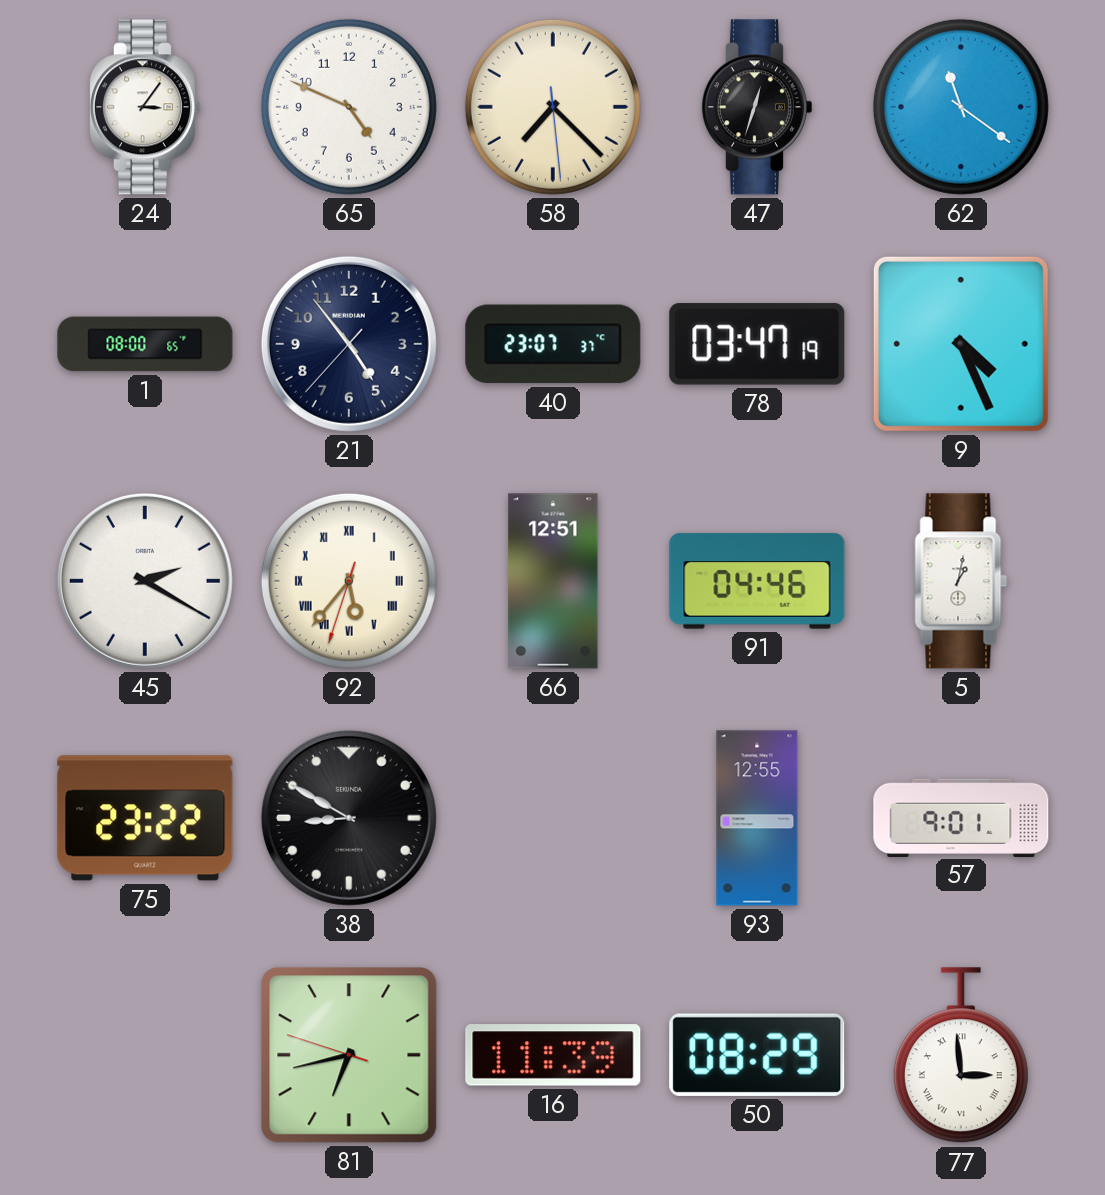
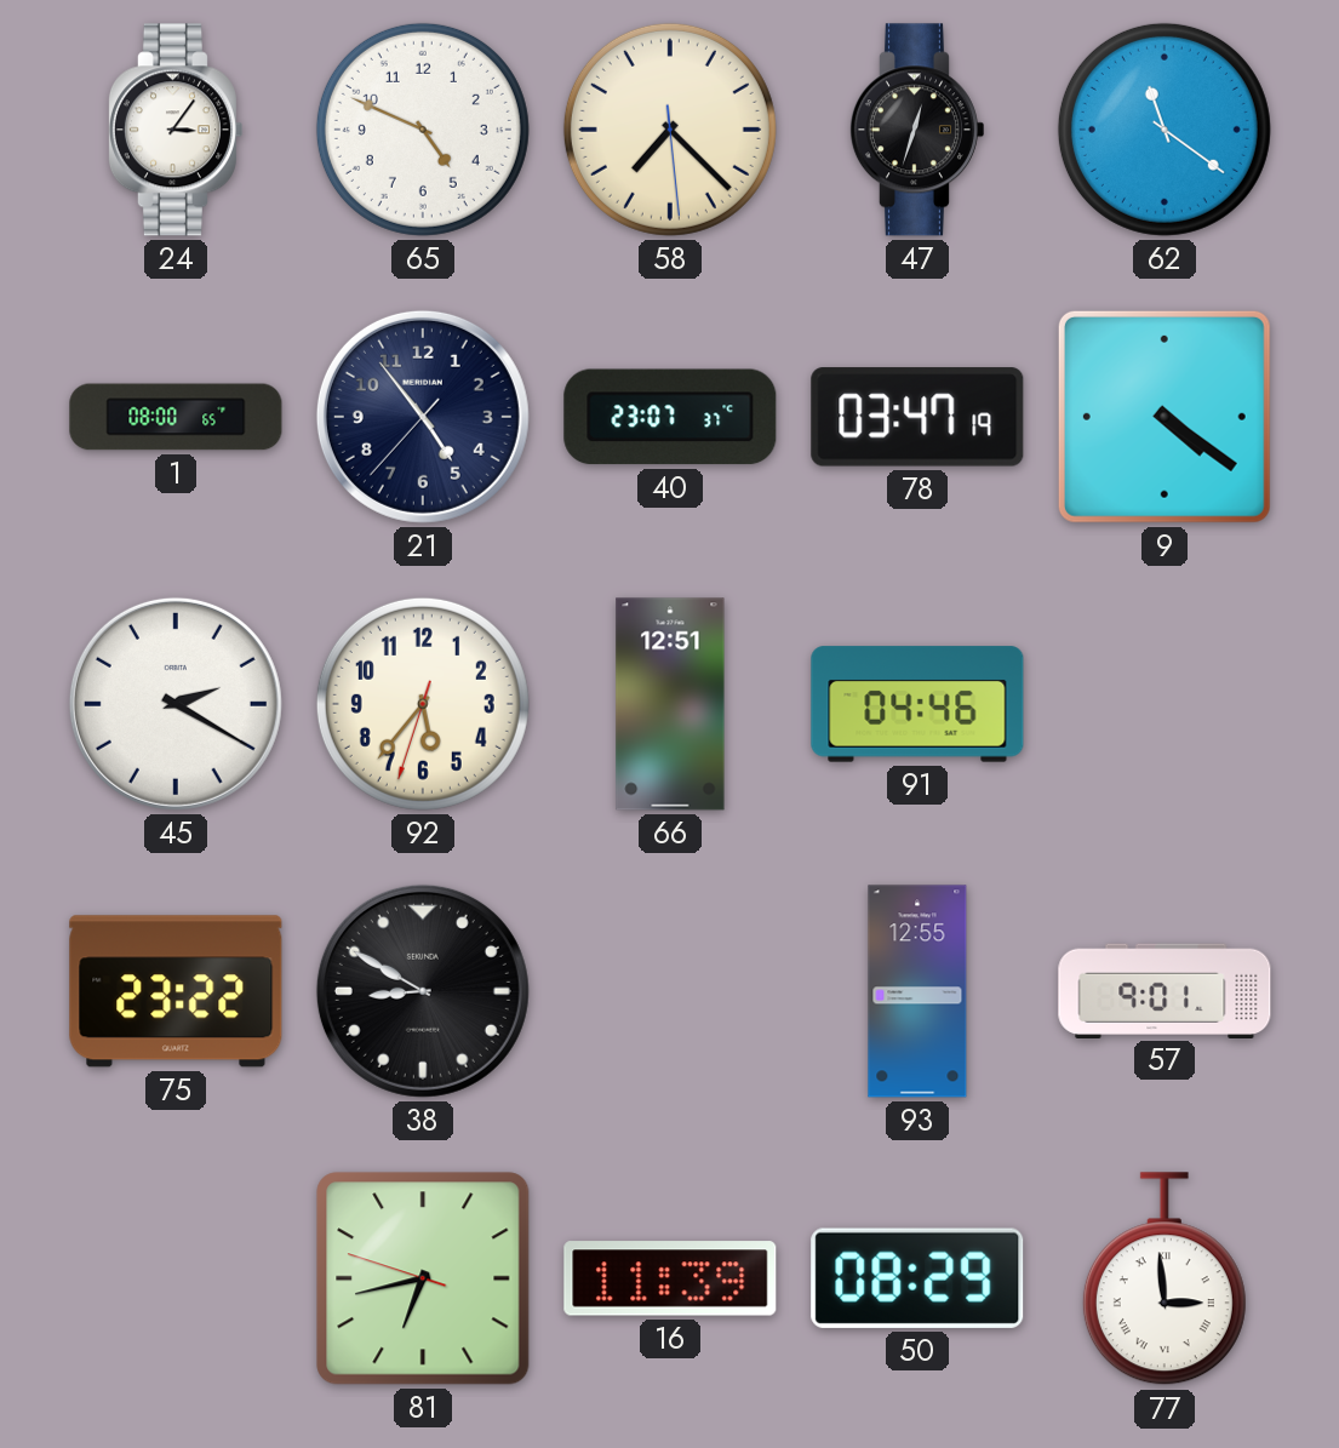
9: 4:26 -> 4:21 (1165, 417)
92 numerals: Roman -> Arabic (423, 704)
5: 1:02 -> none (961, 581)
